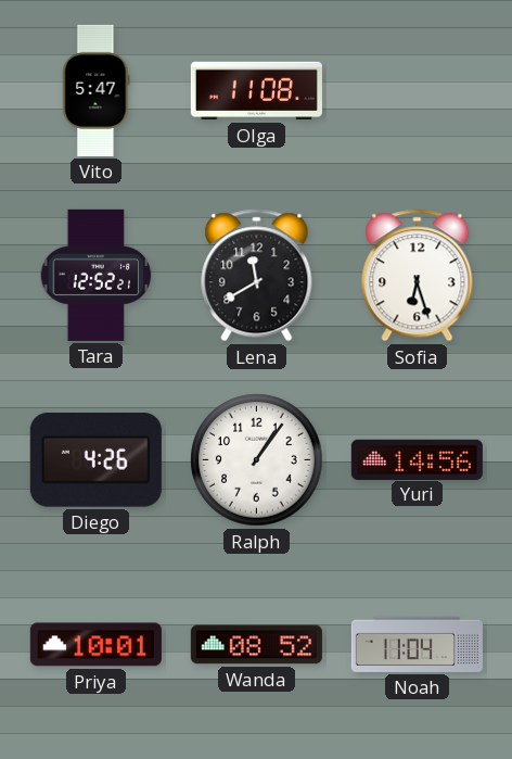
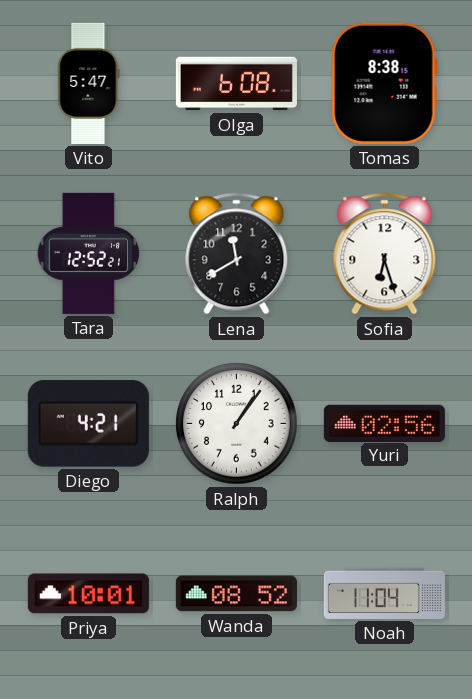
Olga: 11:08 -> 6:08 (236, 84)
Tomas: none -> 8:38 (384, 83)
Diego: 4:26 -> 4:21 (88, 424)
Yuri: 14:56 -> 02:56 (384, 423)
